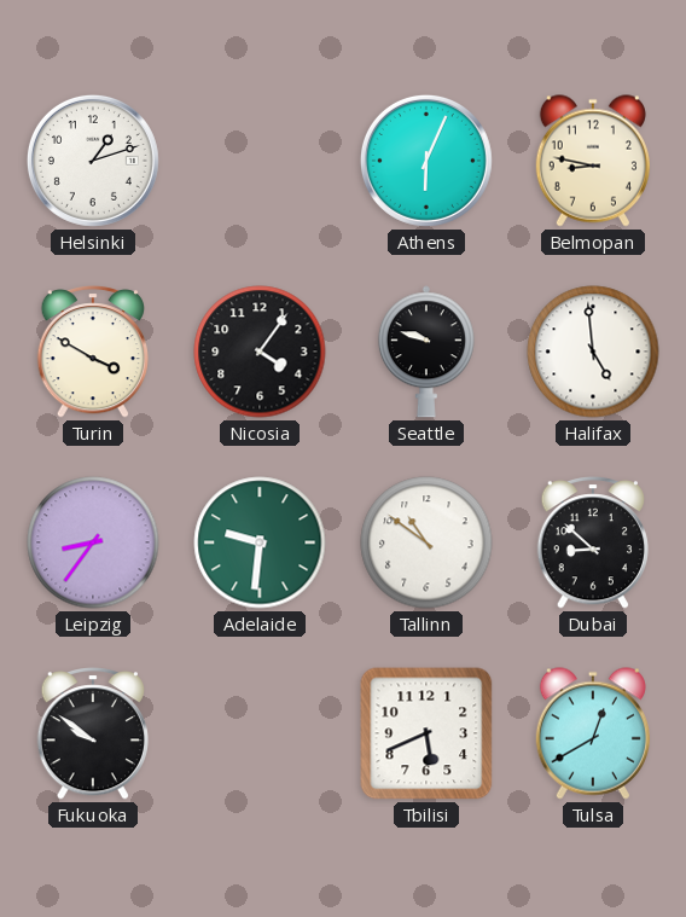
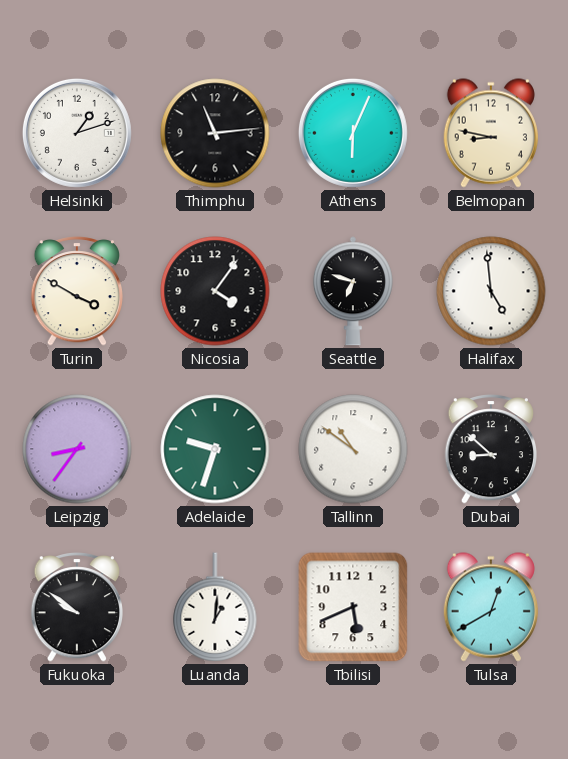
Thimphu: none -> 11:14 (215, 133)
Seattle: 9:48 -> 6:48 (353, 291)
Adelaide: 9:31 -> 9:33 (215, 449)
Luanda: none -> 1:01 (215, 607)
